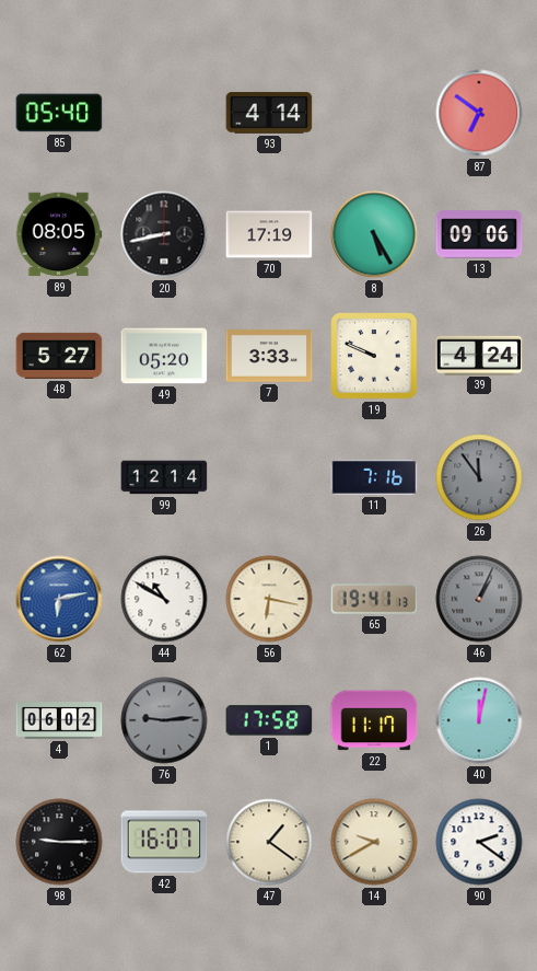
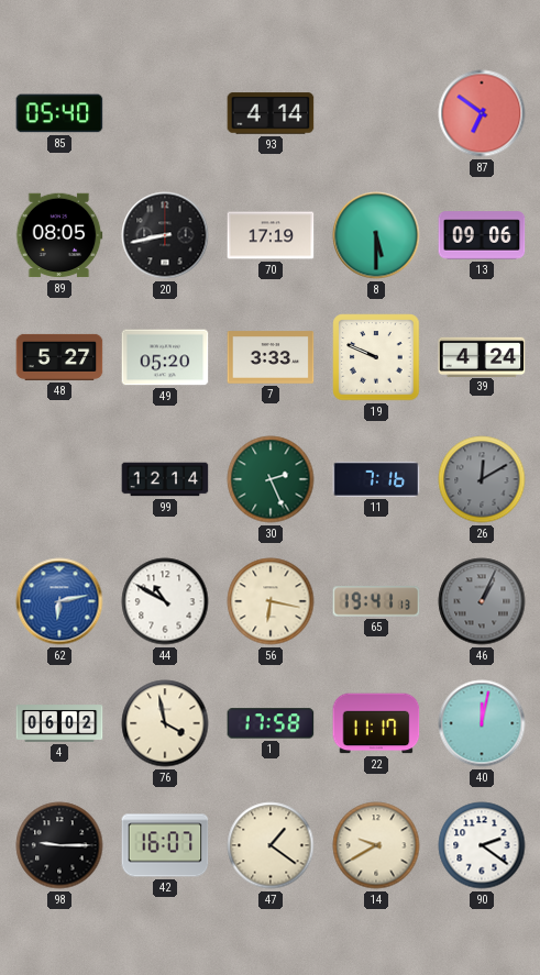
8: 5:25 -> 5:30 (376, 235)
30: none -> 2:26 (271, 479)
26: 11:54 -> 12:10 (482, 479)
76: 9:14 -> 3:58 (165, 723)
76 dial: grey -> cream (165, 723)
